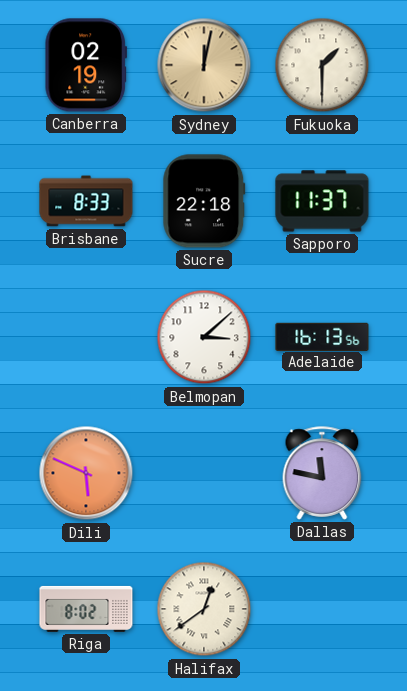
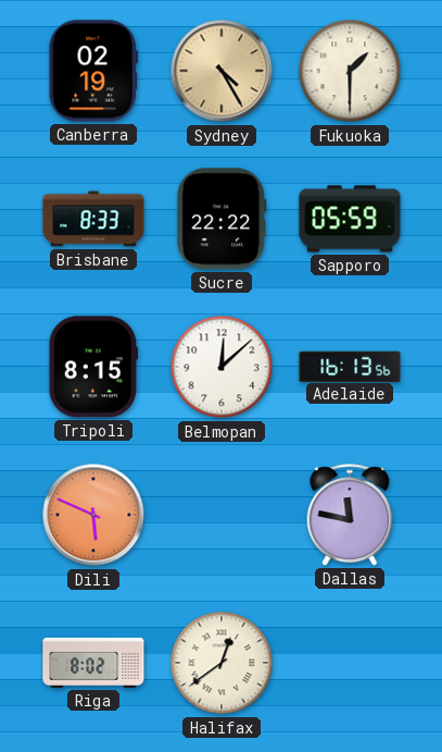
Sydney: 12:02 -> 4:25 (222, 71)
Sucre: 22:18 -> 22:22 (222, 219)
Sapporo: 11:37 -> 05:59 (350, 219)
Tripoli: none -> 8:15 (92, 367)
Belmopan: 3:08 -> 12:08 (222, 367)
